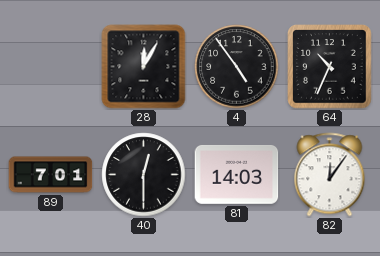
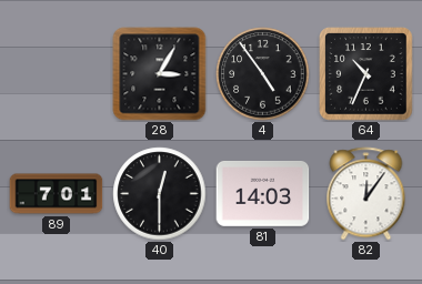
28: 12:05 -> 3:05 (160, 74)
